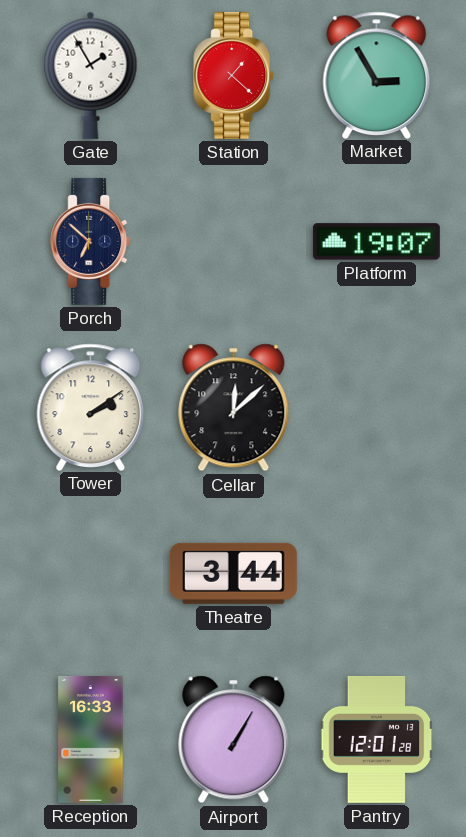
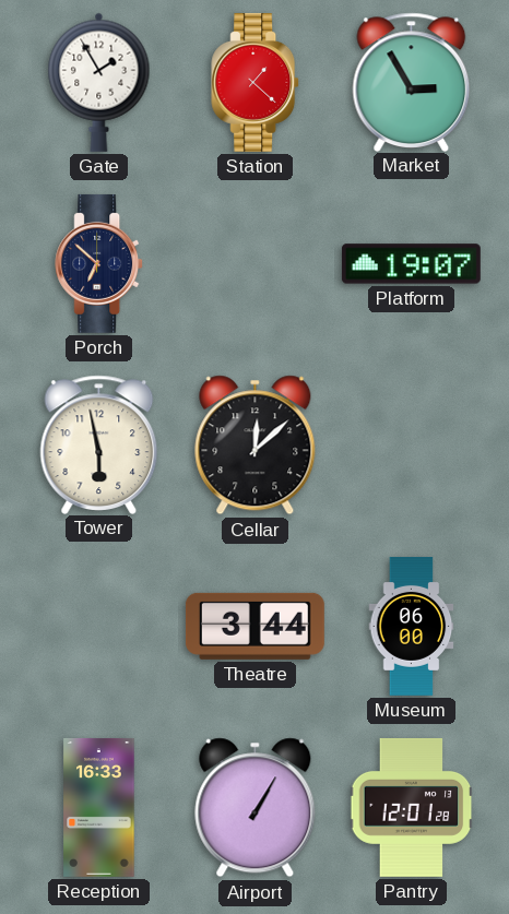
Tower: 2:09 -> 5:58 (99, 444)
Museum: none -> 06:00 (412, 627)
